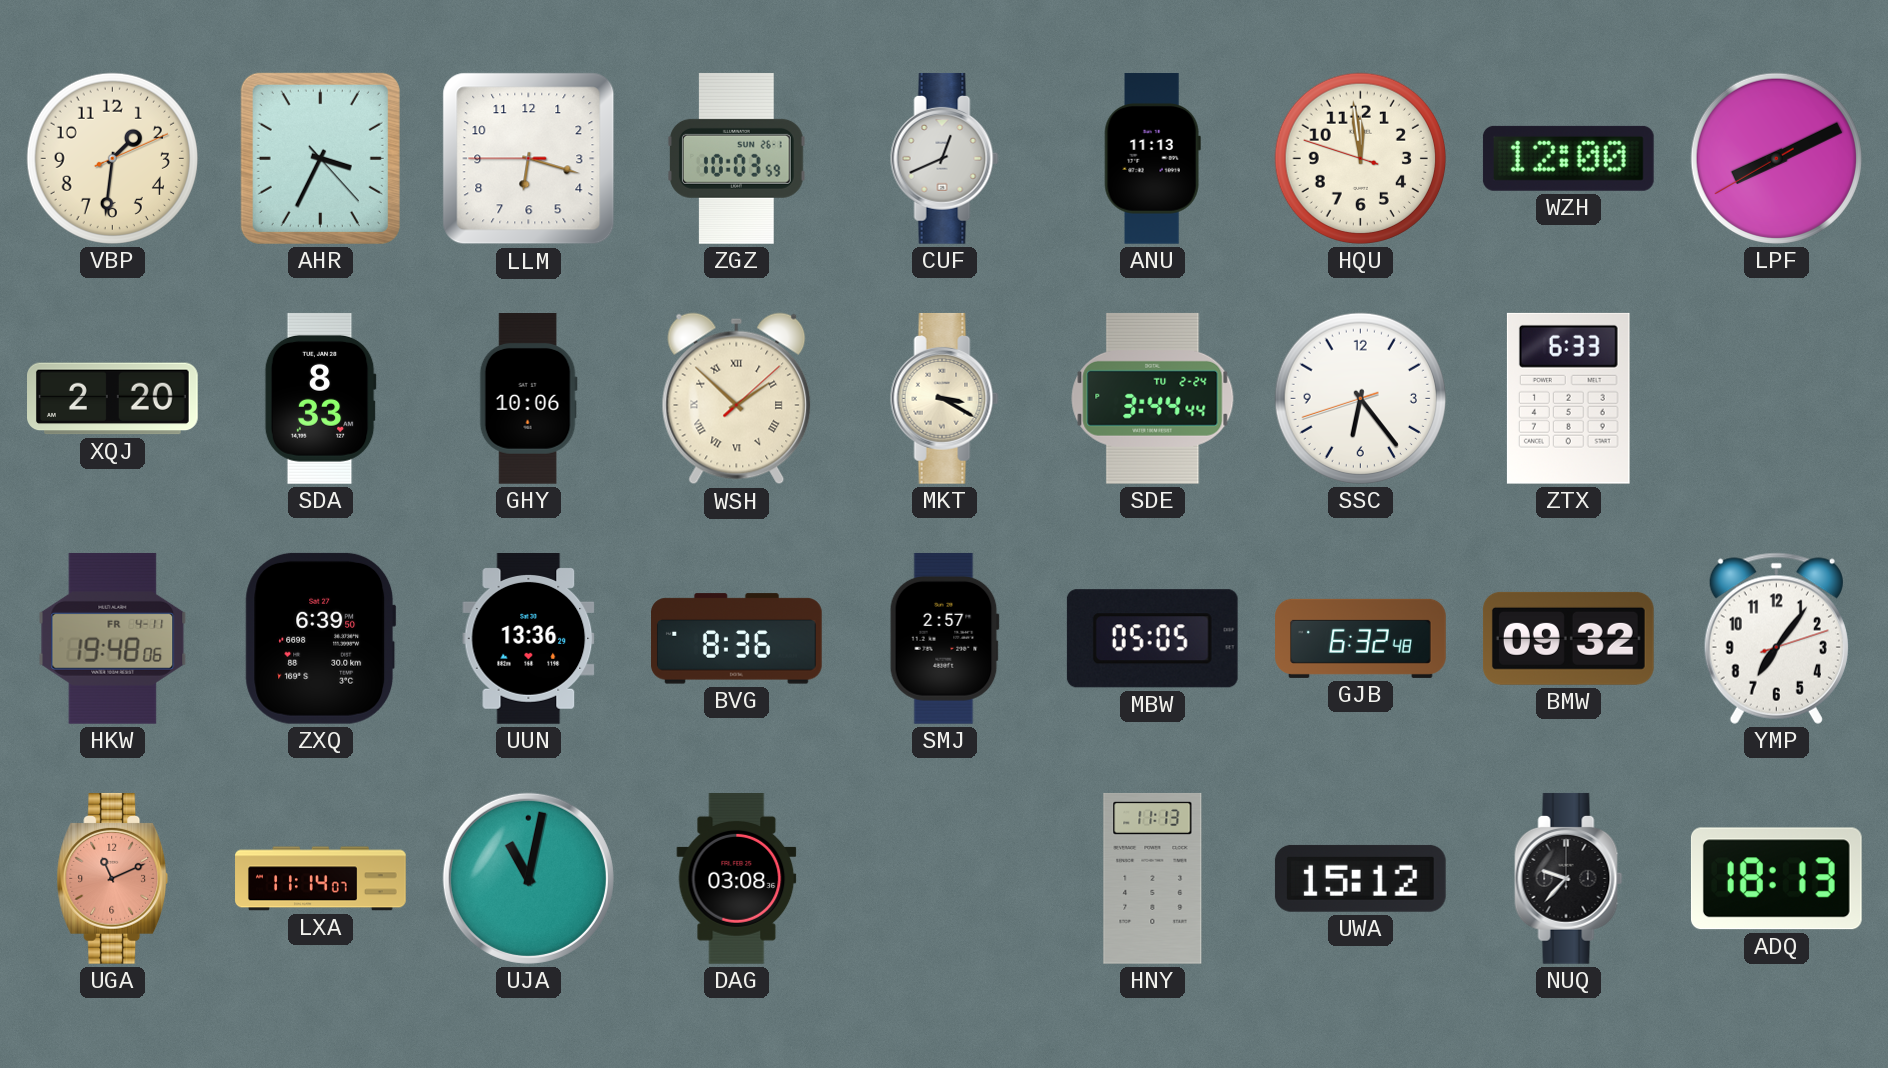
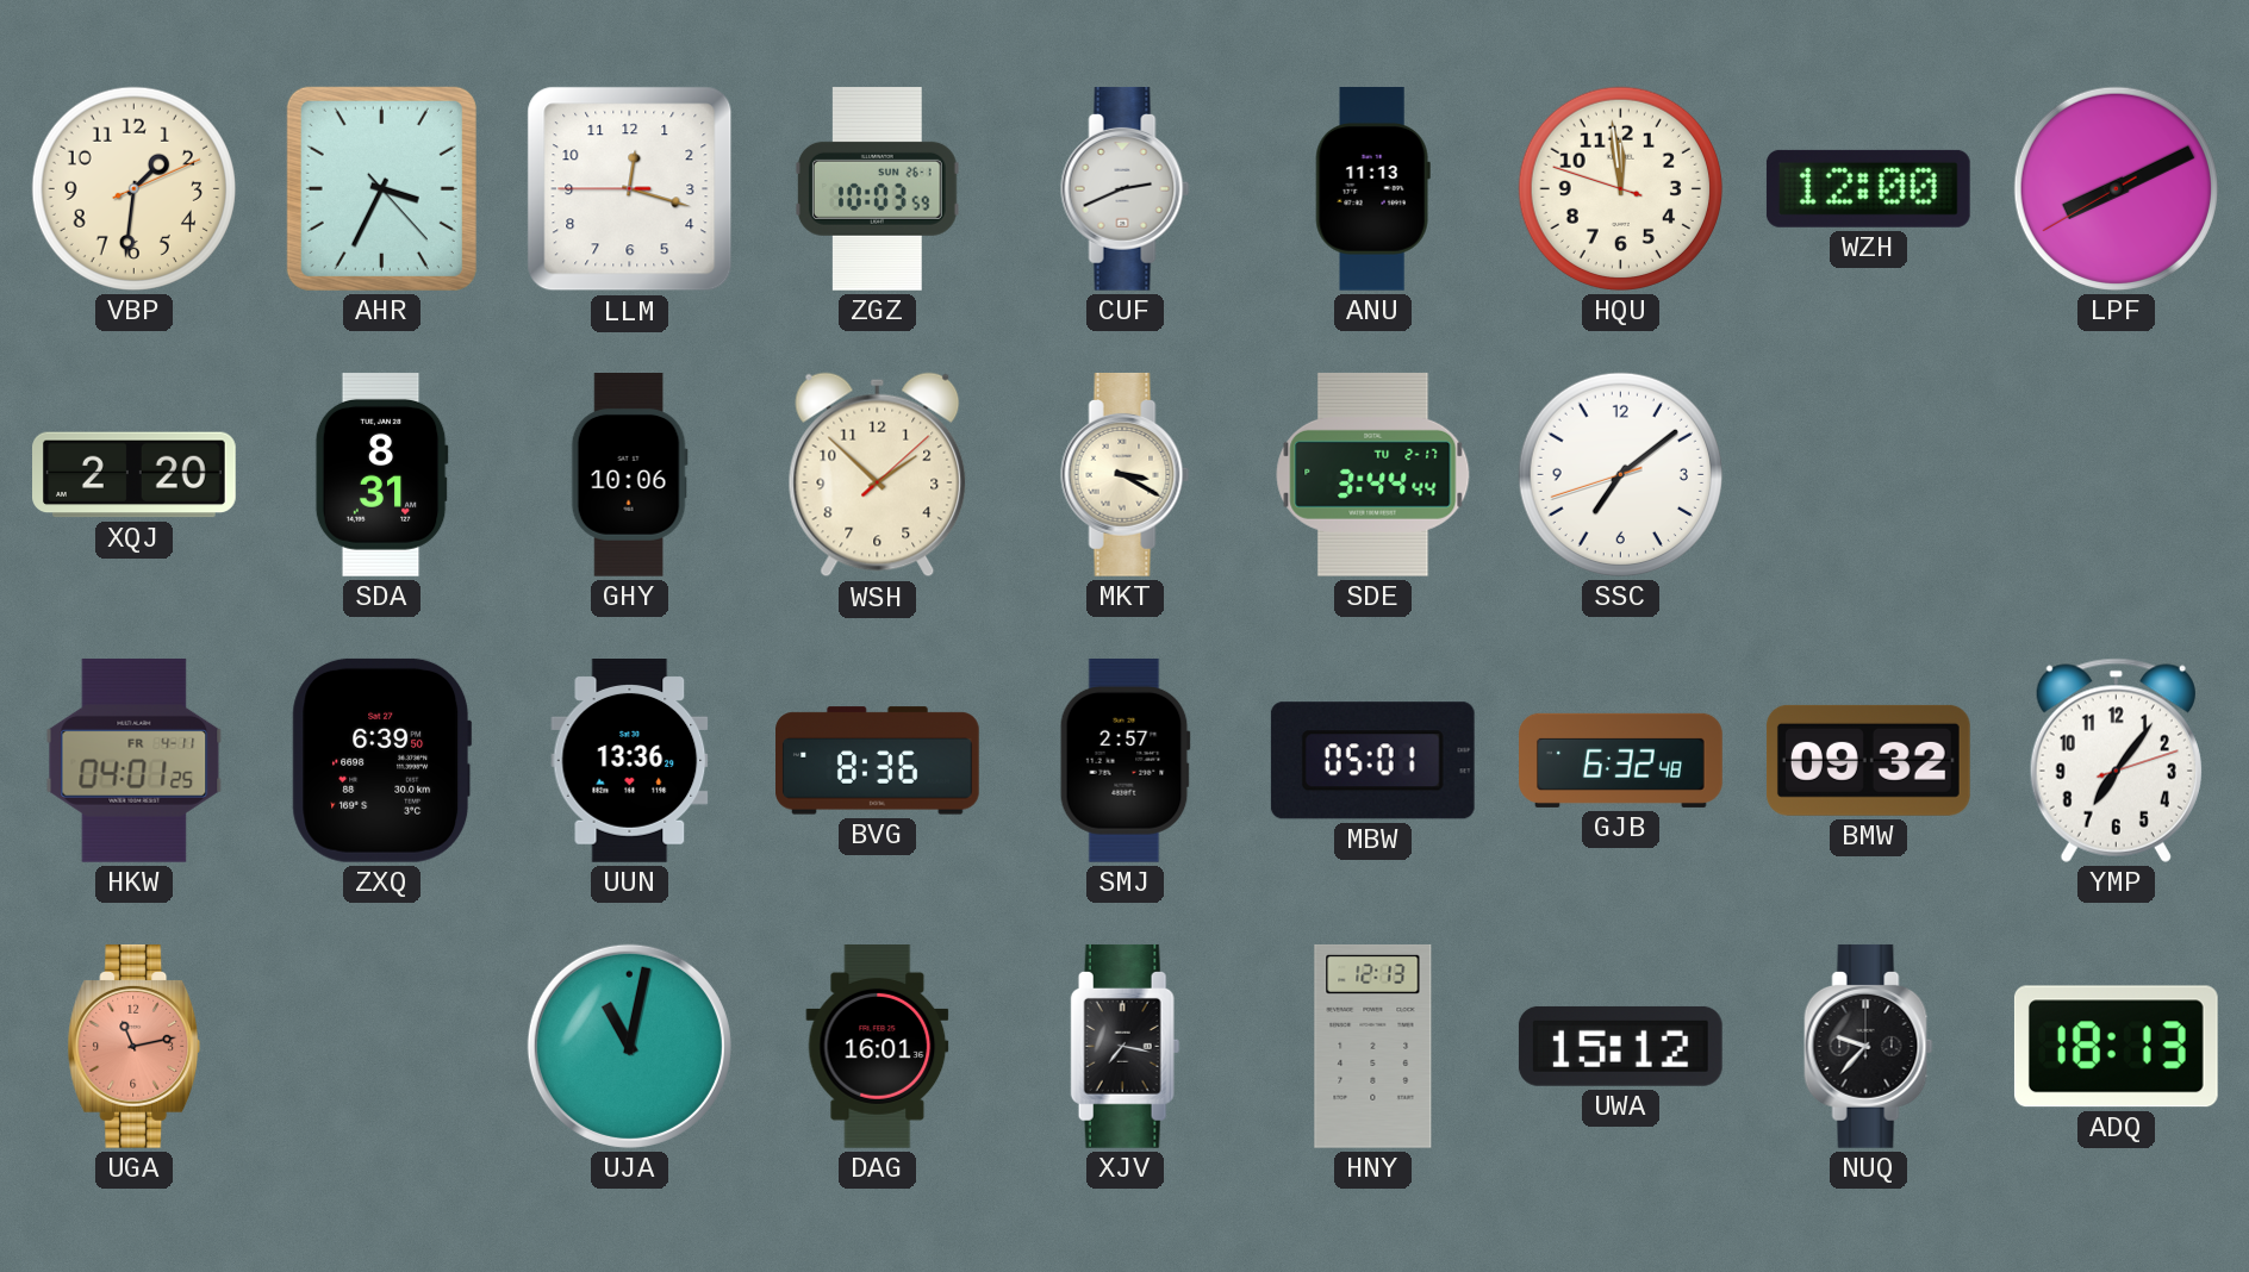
LLM: 6:17 -> 12:17 (630, 189)
CUF: 12:41 -> 2:41 (1126, 188)
SDA: 8:33 -> 8:31 (381, 474)
WSH numerals: Roman -> Arabic (878, 475)
SDE date: TU 2-24 -> TU 2-17 (1373, 474)
SSC: 6:23 -> 7:08 (1620, 474)
ZTX: 6:33 -> none (1568, 398)
HKW: 19:48 -> 04:01 (135, 760)
MBW: 05:05 -> 05:01 (1372, 761)
UGA: 11:11 -> 11:13 (135, 1046)
LXA: 11:14 -> none (321, 879)
DAG: 03:08 -> 16:01 (878, 1047)
XJV: none -> 7:17 (1126, 1046)
HNY: 11:13 -> 12:13 (1373, 1046)
